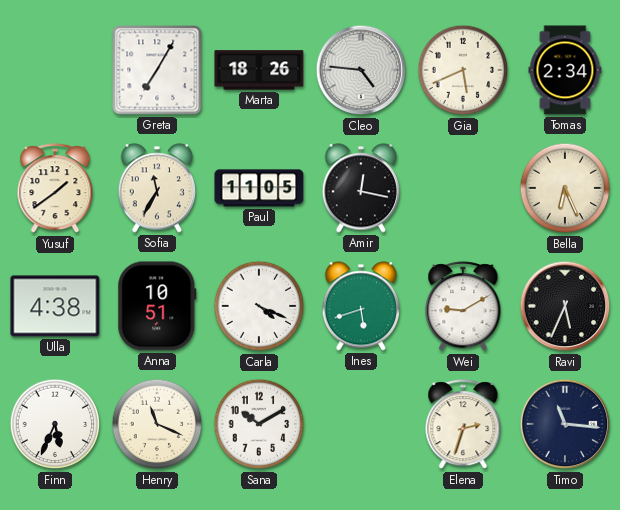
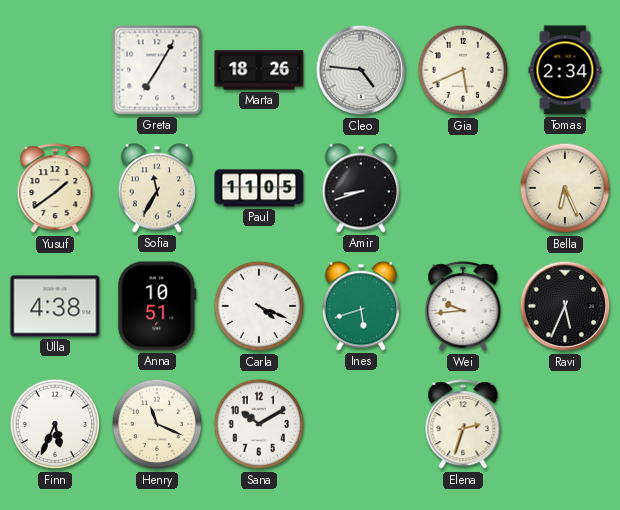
Amir: 12:17 -> 8:42 (360, 188)
Wei: 9:10 -> 9:44 (463, 307)
Timo: 11:16 -> none (565, 424)
